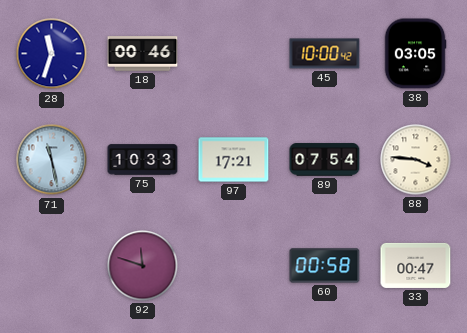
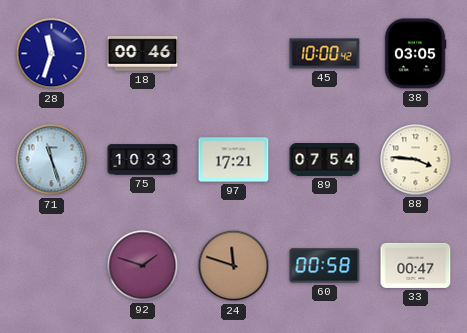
71: 11:28 -> 11:27 (52, 160)
92: 11:48 -> 1:48 (143, 266)
24: none -> 11:48 (234, 266)
